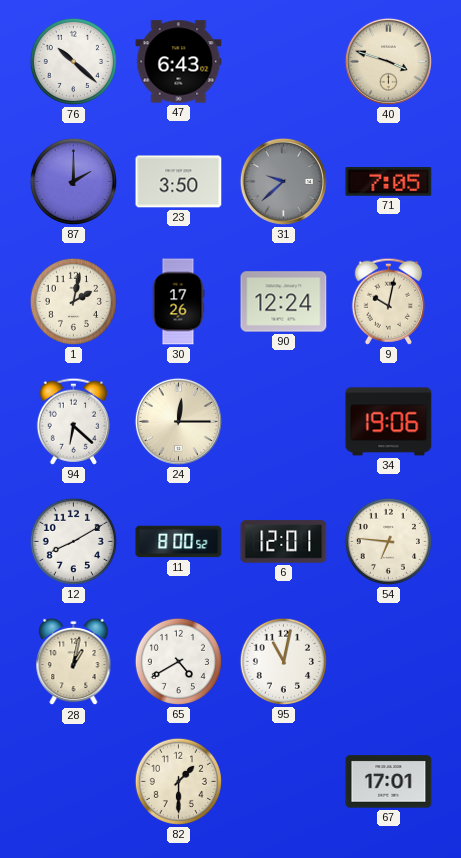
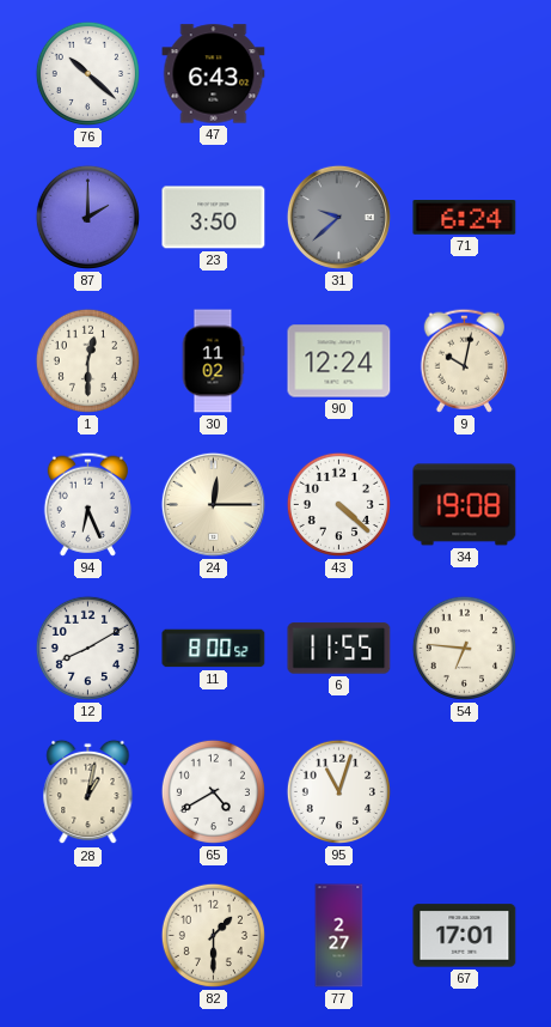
40: 3:48 -> none (388, 61)
71: 7:05 -> 6:24 (465, 218)
1: 2:02 -> 12:30 (87, 360)
30: 17:26 -> 11:02 (213, 361)
94: 6:22 -> 6:26 (87, 504)
43: none -> 4:22 (338, 504)
34: 19:06 -> 19:08 (465, 505)
6: 12:01 -> 11:55 (339, 649)
95: 11:02 -> 11:03 (338, 791)
77: none -> 2:27 (339, 936)
